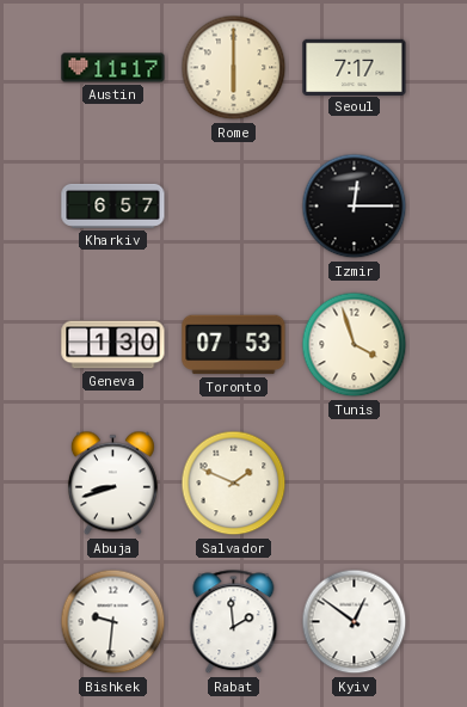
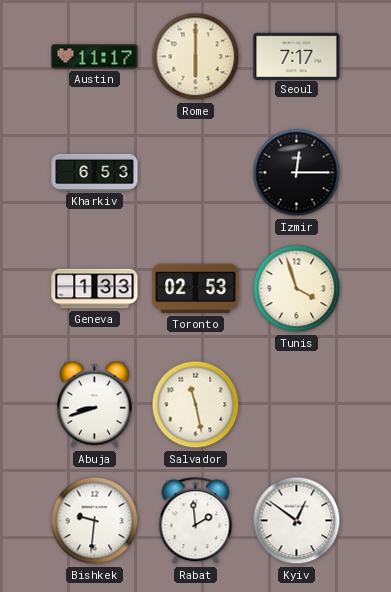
Kharkiv: 6:57 -> 6:53 (95, 172)
Geneva: 1:30 -> 1:33 (95, 289)
Toronto: 07:53 -> 02:53 (196, 289)
Salvador: 1:49 -> 11:28 (196, 405)
